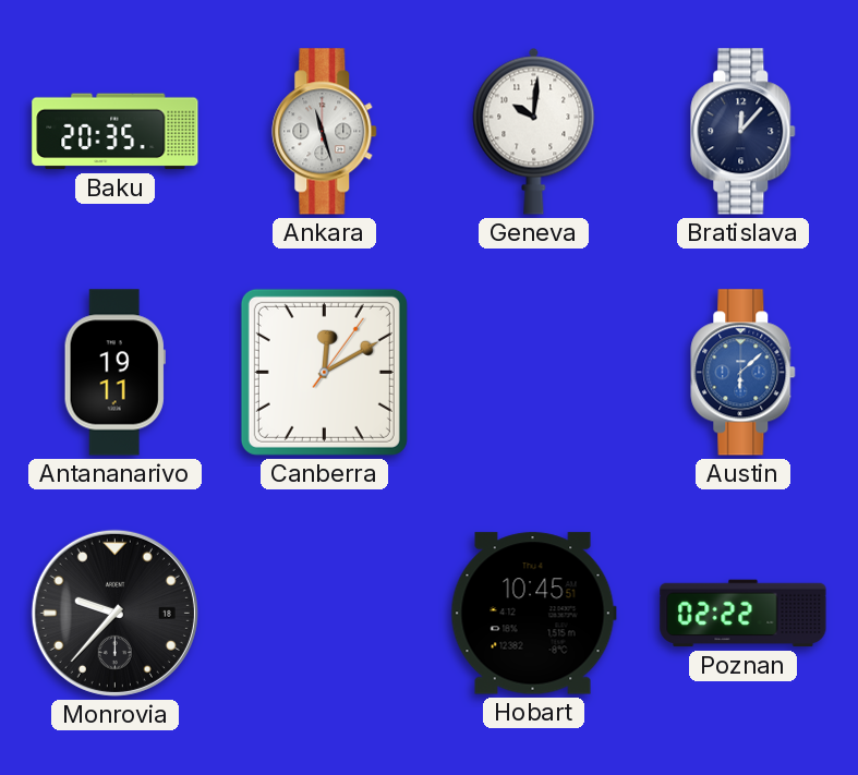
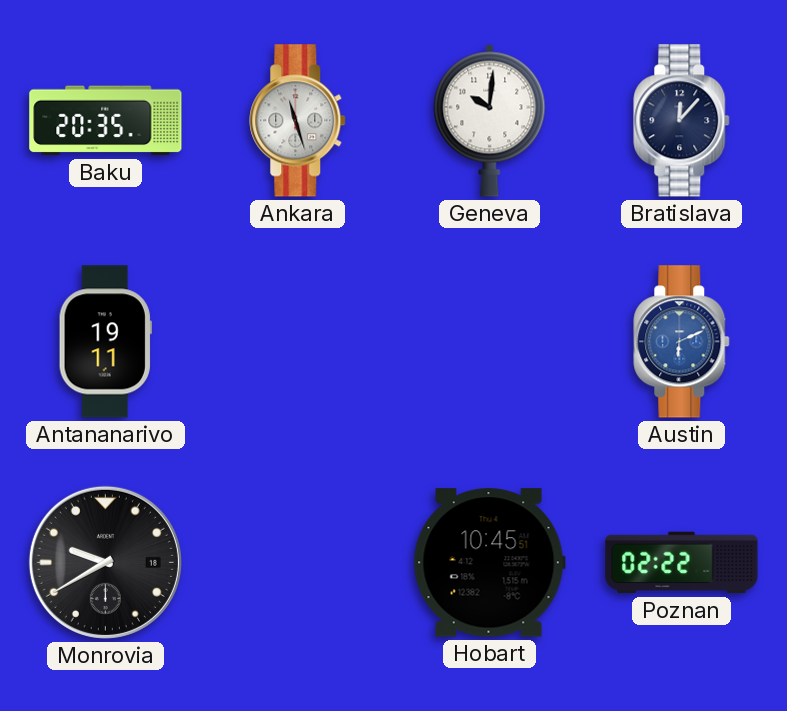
Canberra: 12:10 -> none (324, 372)
Austin: 6:08 -> 6:11 (682, 342)
Monrovia: 9:37 -> 9:40 (105, 562)
